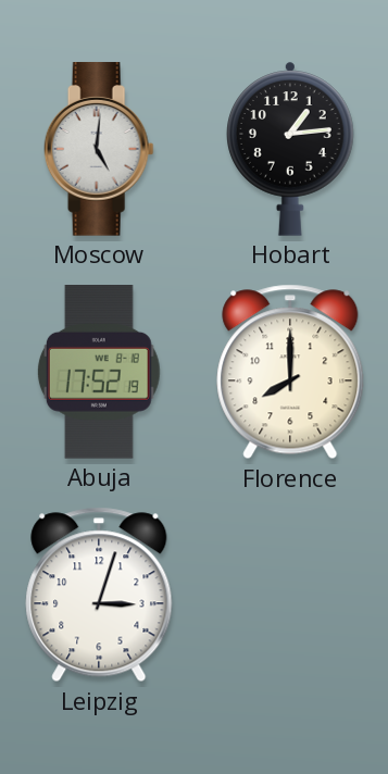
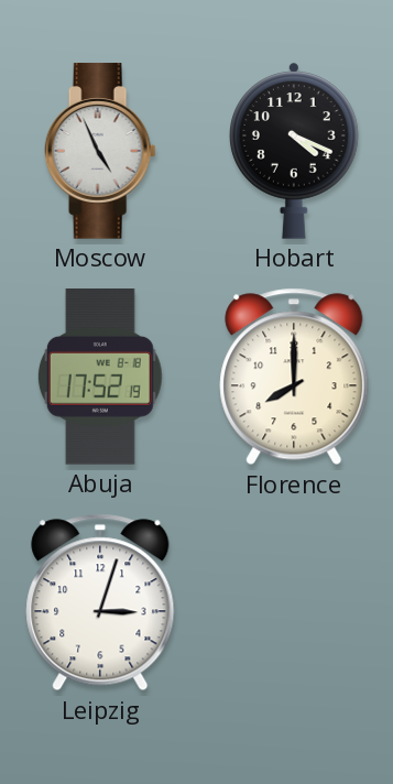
Moscow: 5:01 -> 4:56 (100, 151)
Hobart: 1:14 -> 4:19 (295, 151)
